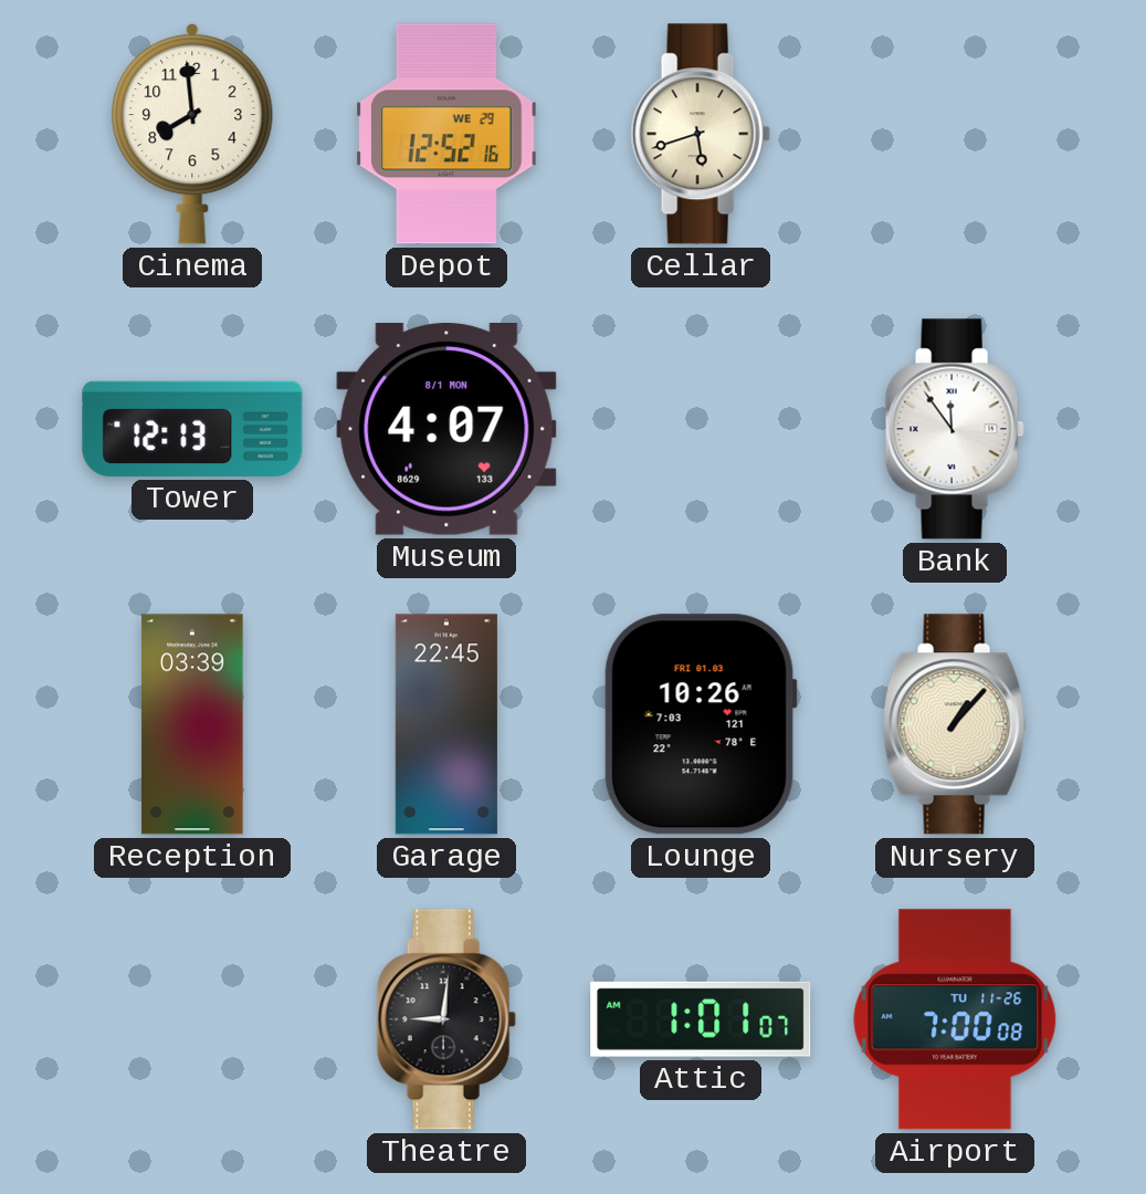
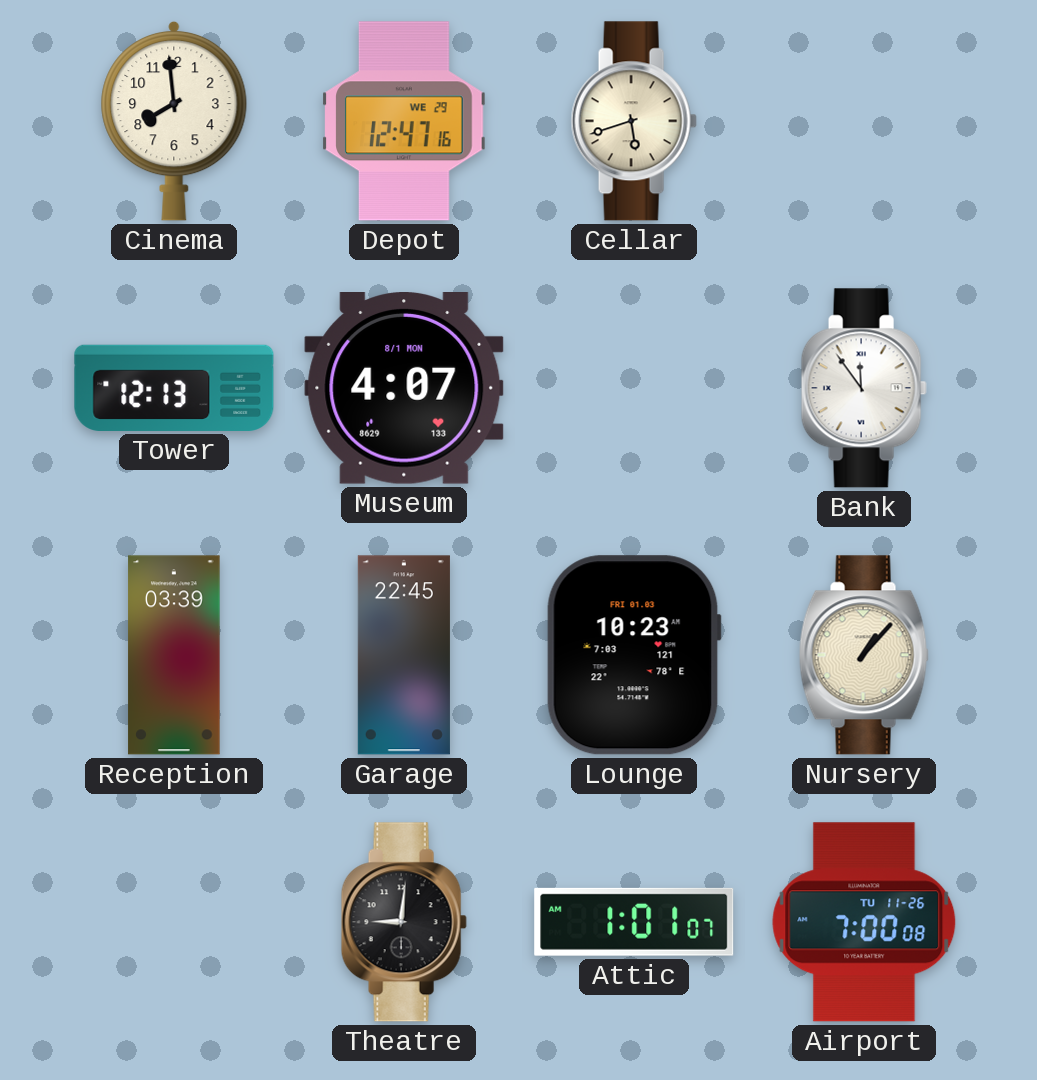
Depot: 12:52 -> 12:47 (404, 121)
Lounge: 10:26 -> 10:23 (634, 655)
